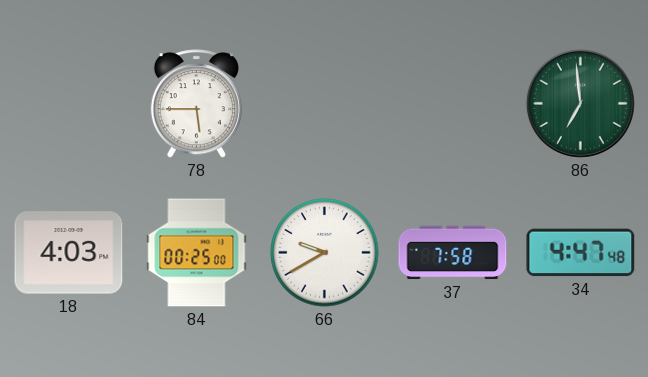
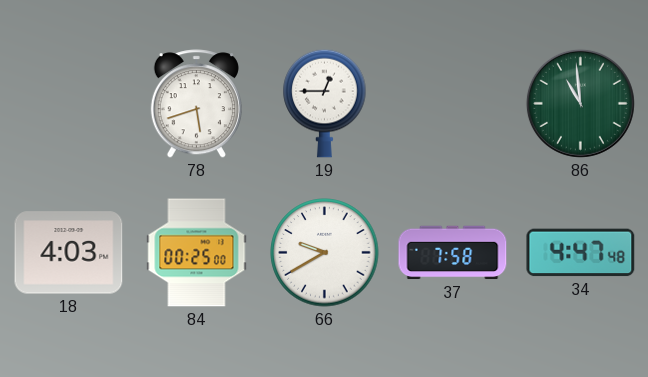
78: 5:45 -> 5:42 (196, 104)
19: none -> 12:45 (325, 103)
86: 6:59 -> 10:59 (580, 103)
